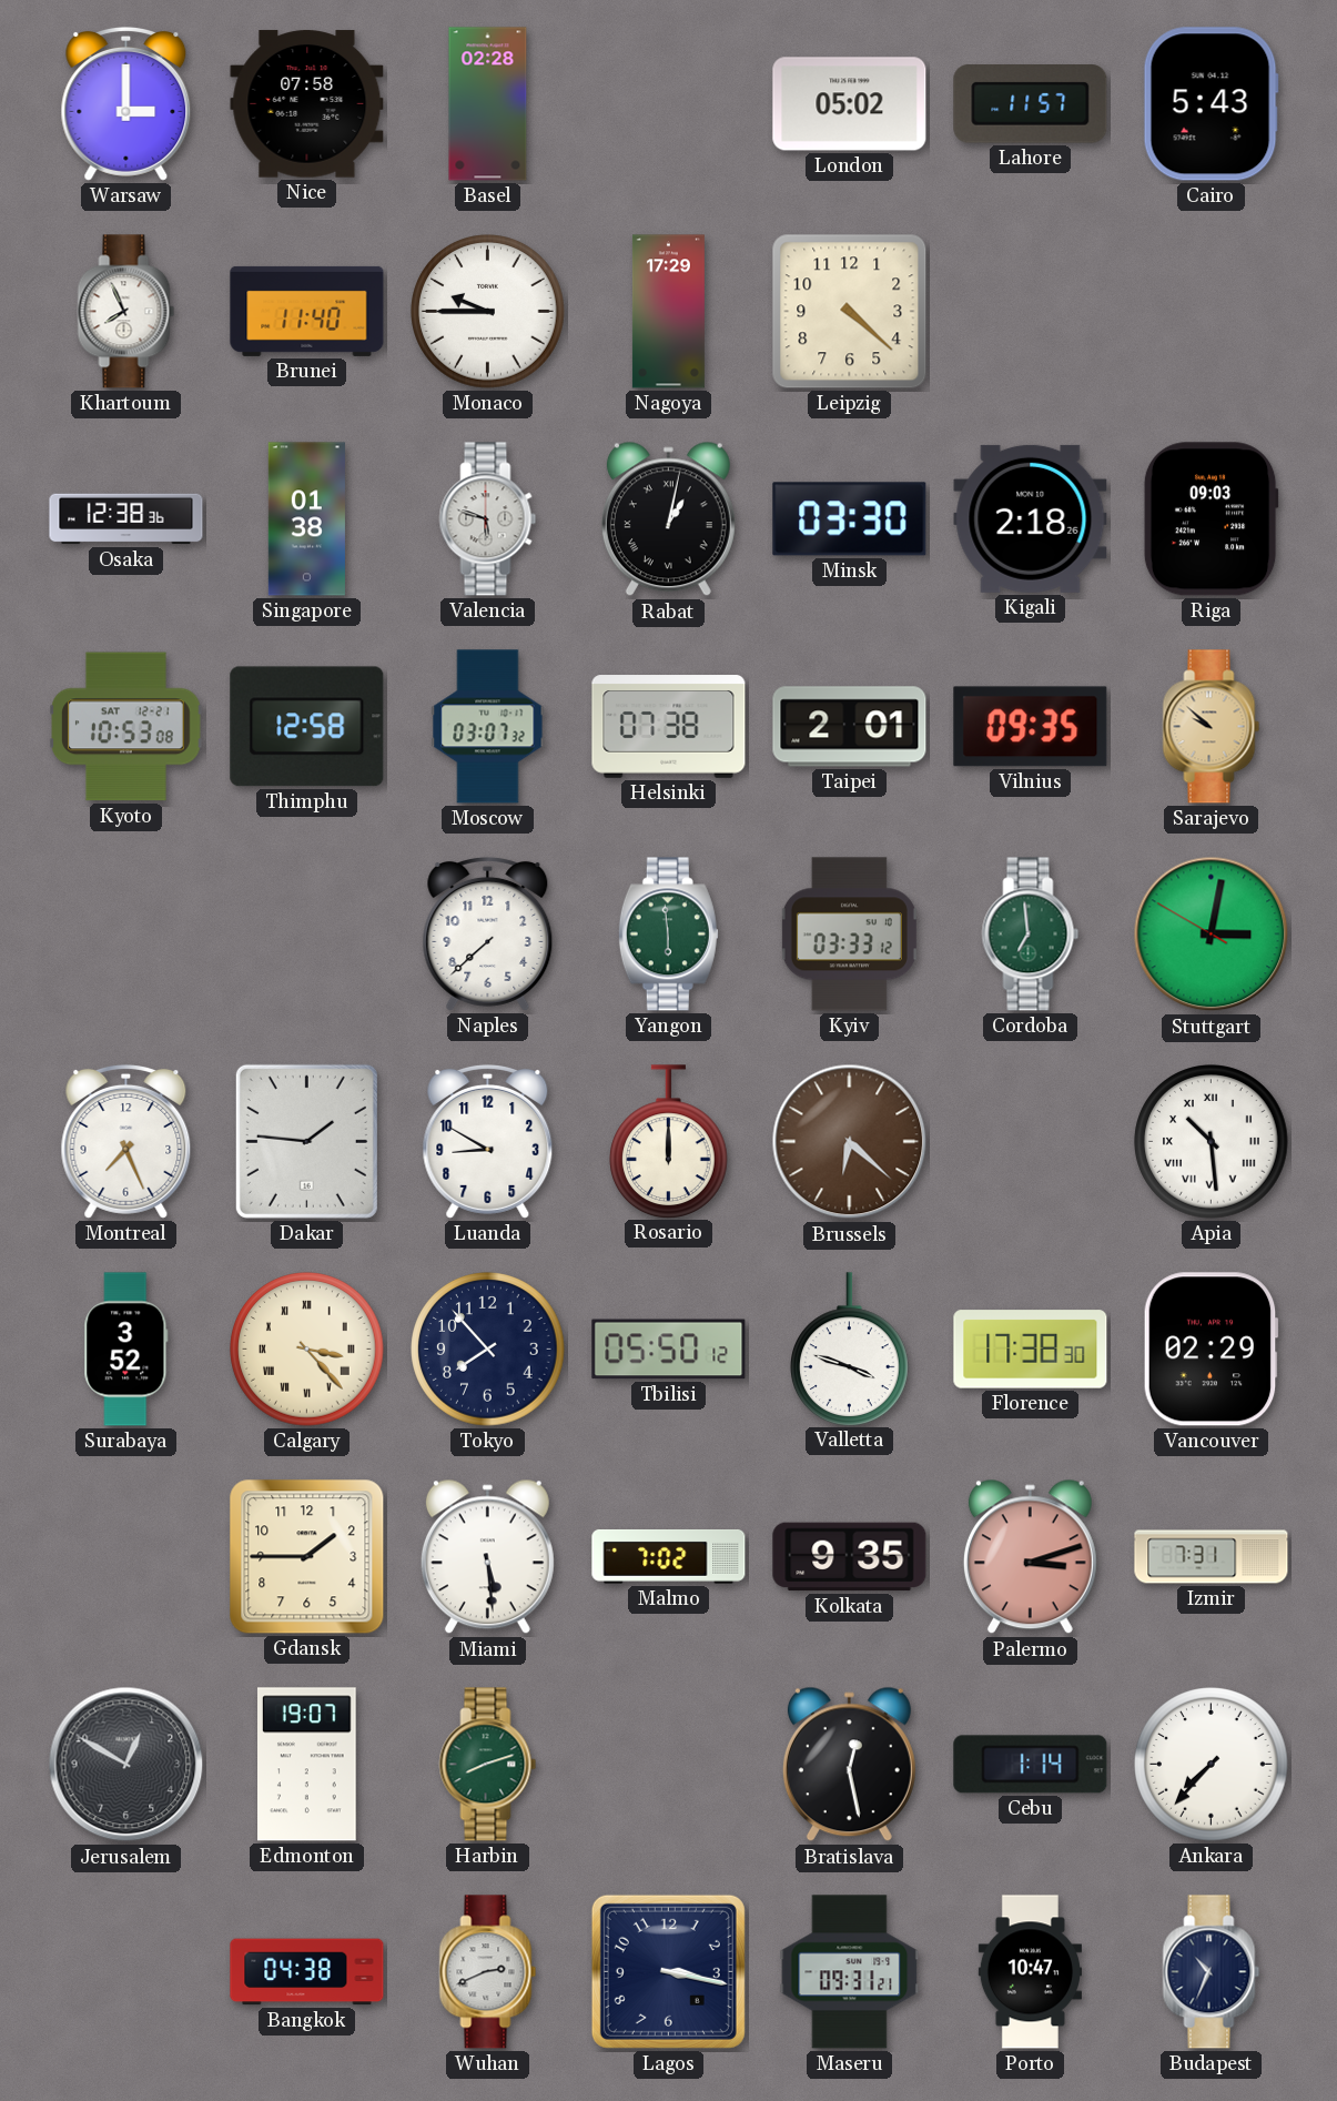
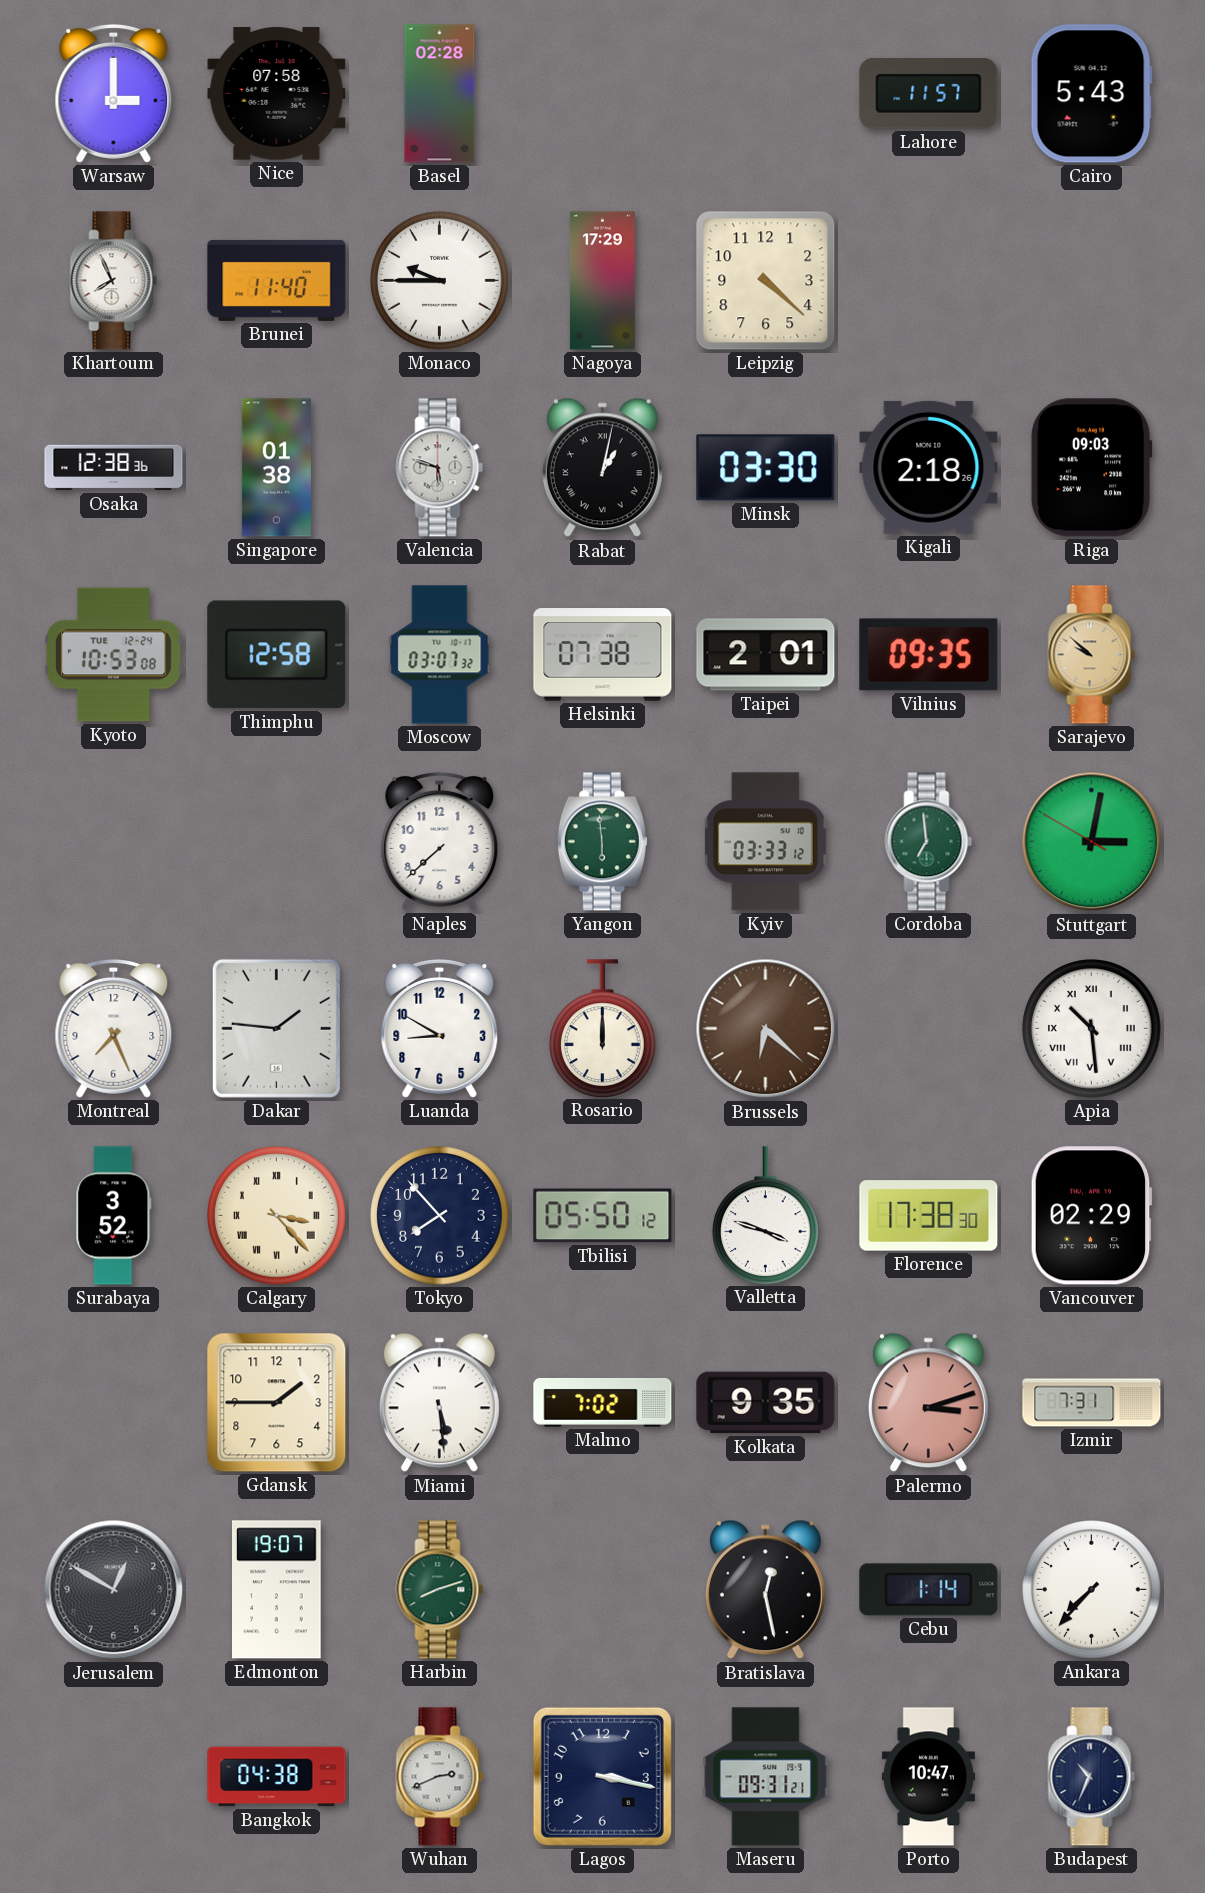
London: 05:02 -> none (850, 104)
Kyoto date: SAT 12-21 -> TUE 12-24 (114, 655)
